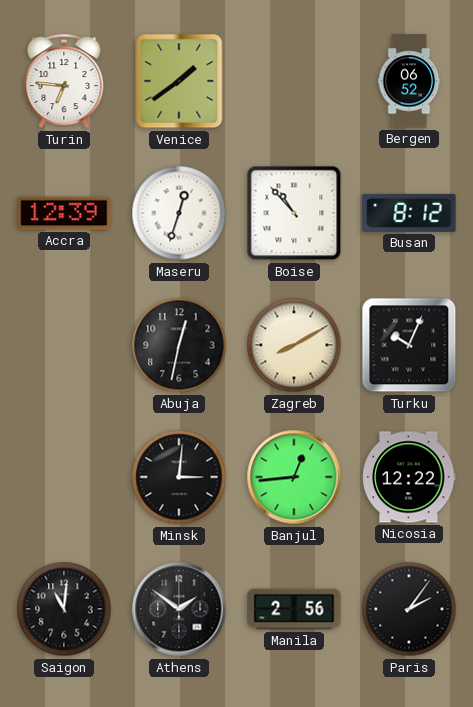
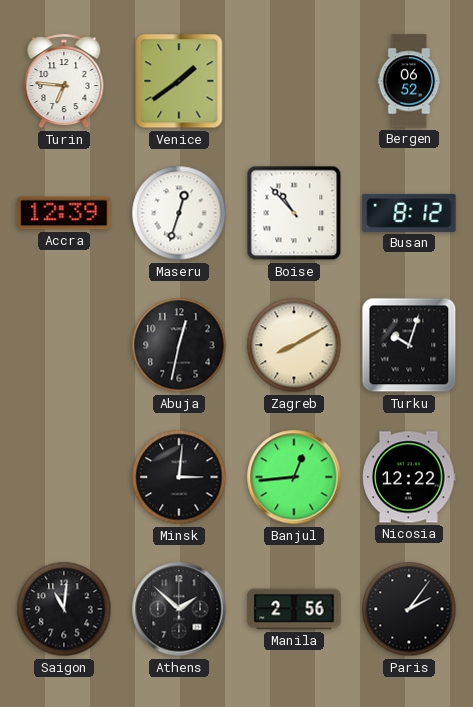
Turku: 10:04 -> 10:03 (409, 345)
Athens: 1:51 -> 1:52 (179, 609)
